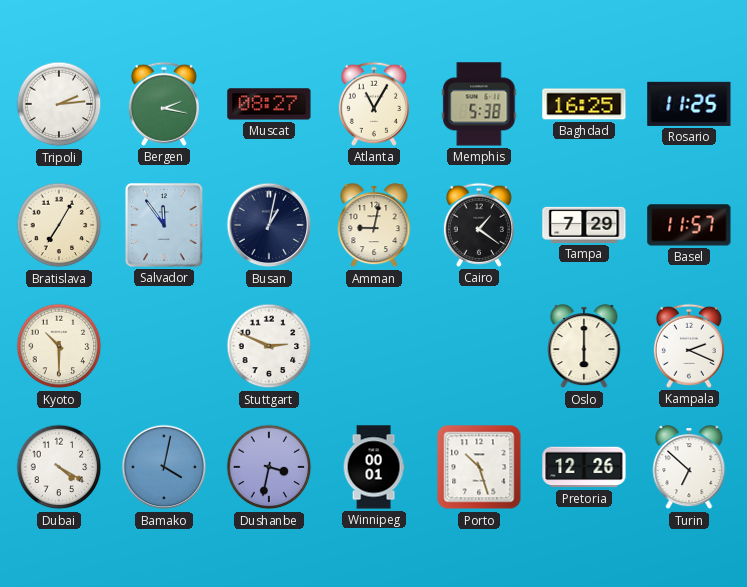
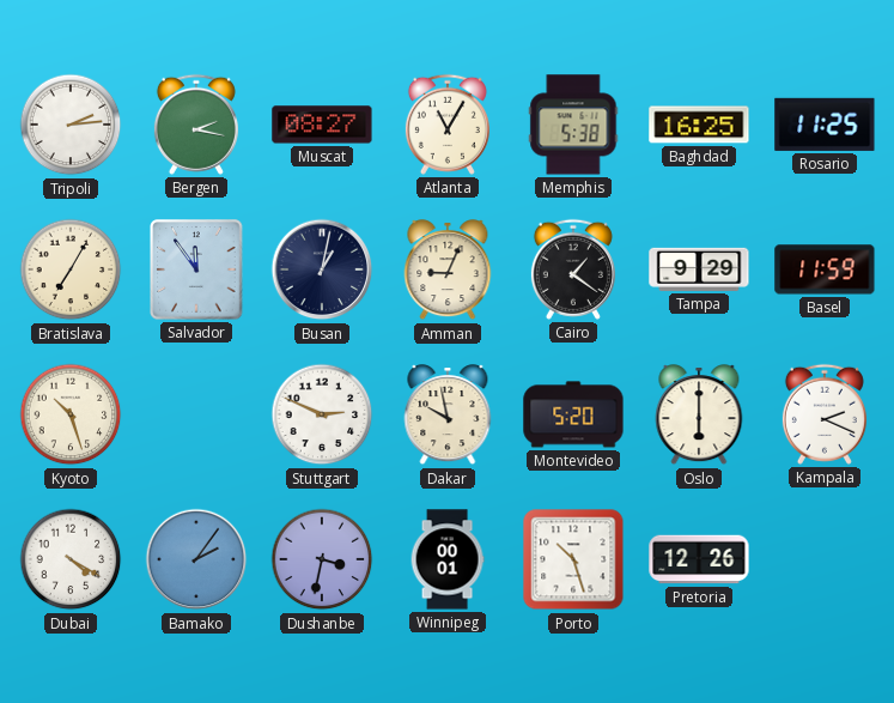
Amman: 9:02 -> 9:04 (448, 271)
Tampa: 7:29 -> 9:29 (699, 269)
Basel: 11:57 -> 11:59 (825, 269)
Kyoto: 10:30 -> 10:27 (71, 414)
Dakar: none -> 9:58 (448, 416)
Montevideo: none -> 5:20 (573, 414)
Bamako: 4:02 -> 2:06 (196, 559)
Turin: 6:52 -> none (689, 468)
